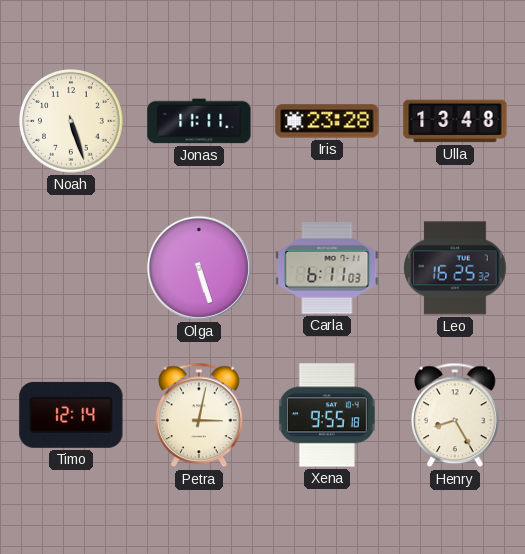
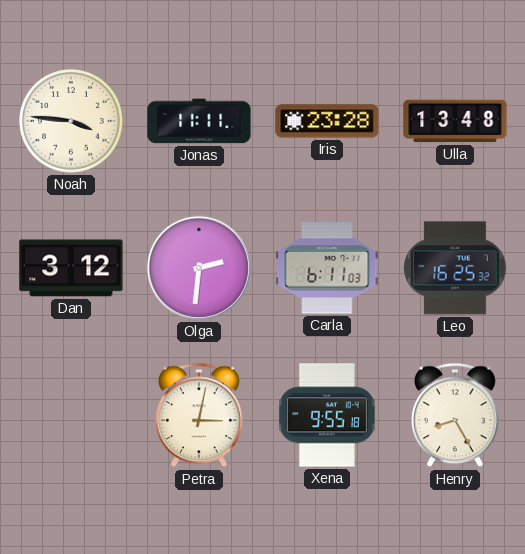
Noah: 5:27 -> 3:46 (72, 122)
Dan: none -> 3:12 (71, 268)
Olga: 5:27 -> 2:31 (199, 268)
Timo: 12:14 -> none (71, 415)
